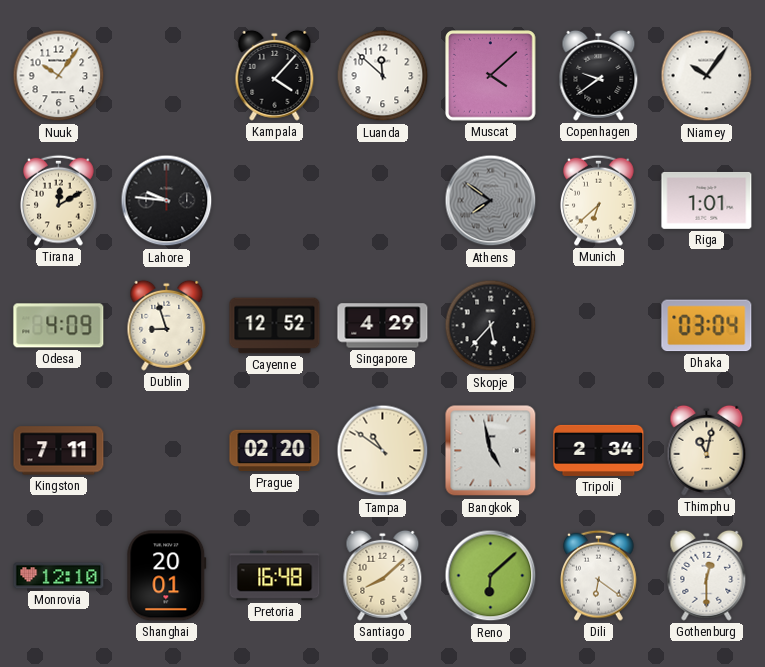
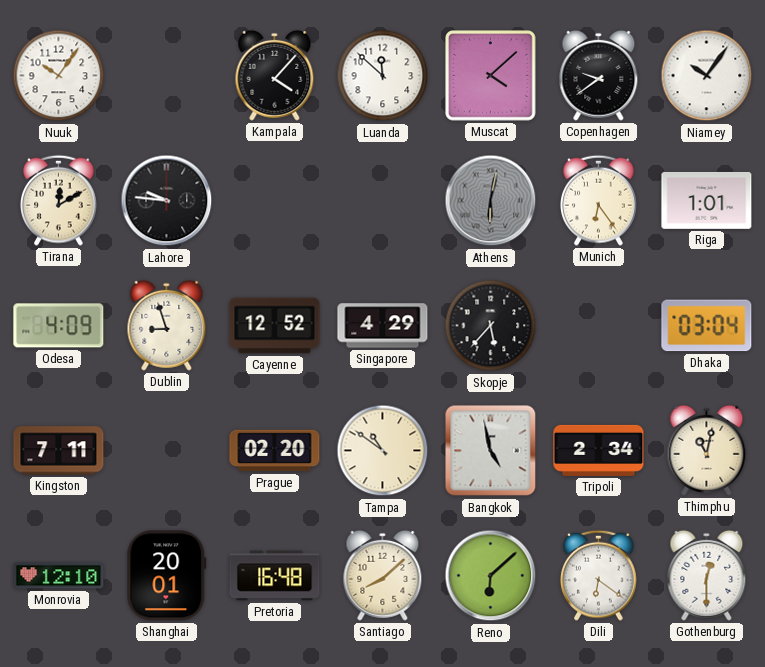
Athens: 7:51 -> 6:02 (491, 201)
Munich: 6:38 -> 6:24 (599, 200)
